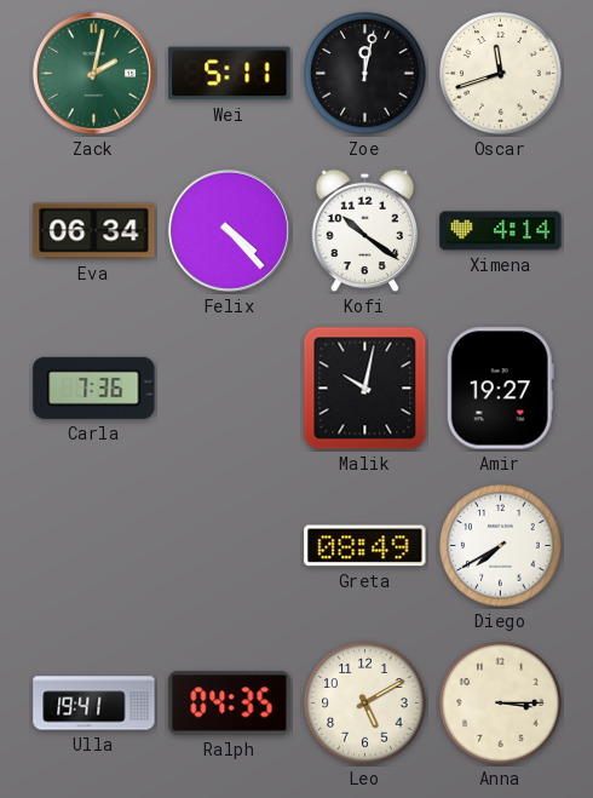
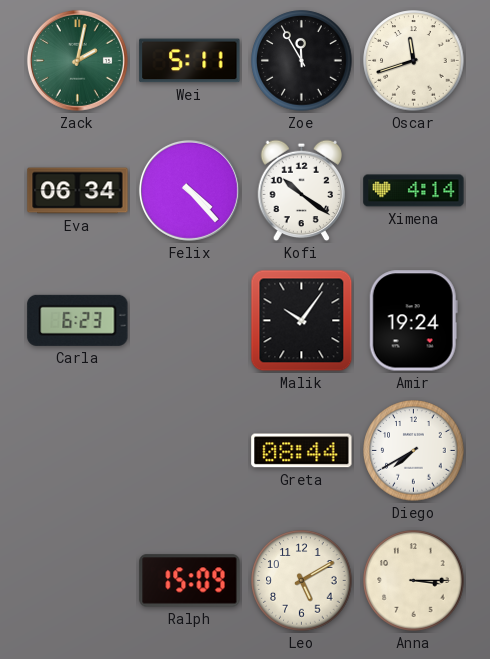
Zoe: 12:02 -> 11:55 (302, 61)
Carla: 7:36 -> 6:23 (78, 320)
Malik: 10:02 -> 10:06 (302, 321)
Amir: 19:27 -> 19:24 (413, 321)
Greta: 08:49 -> 08:44 (302, 451)
Ulla: 19:41 -> none (94, 704)
Ralph: 04:35 -> 15:09 (190, 581)
